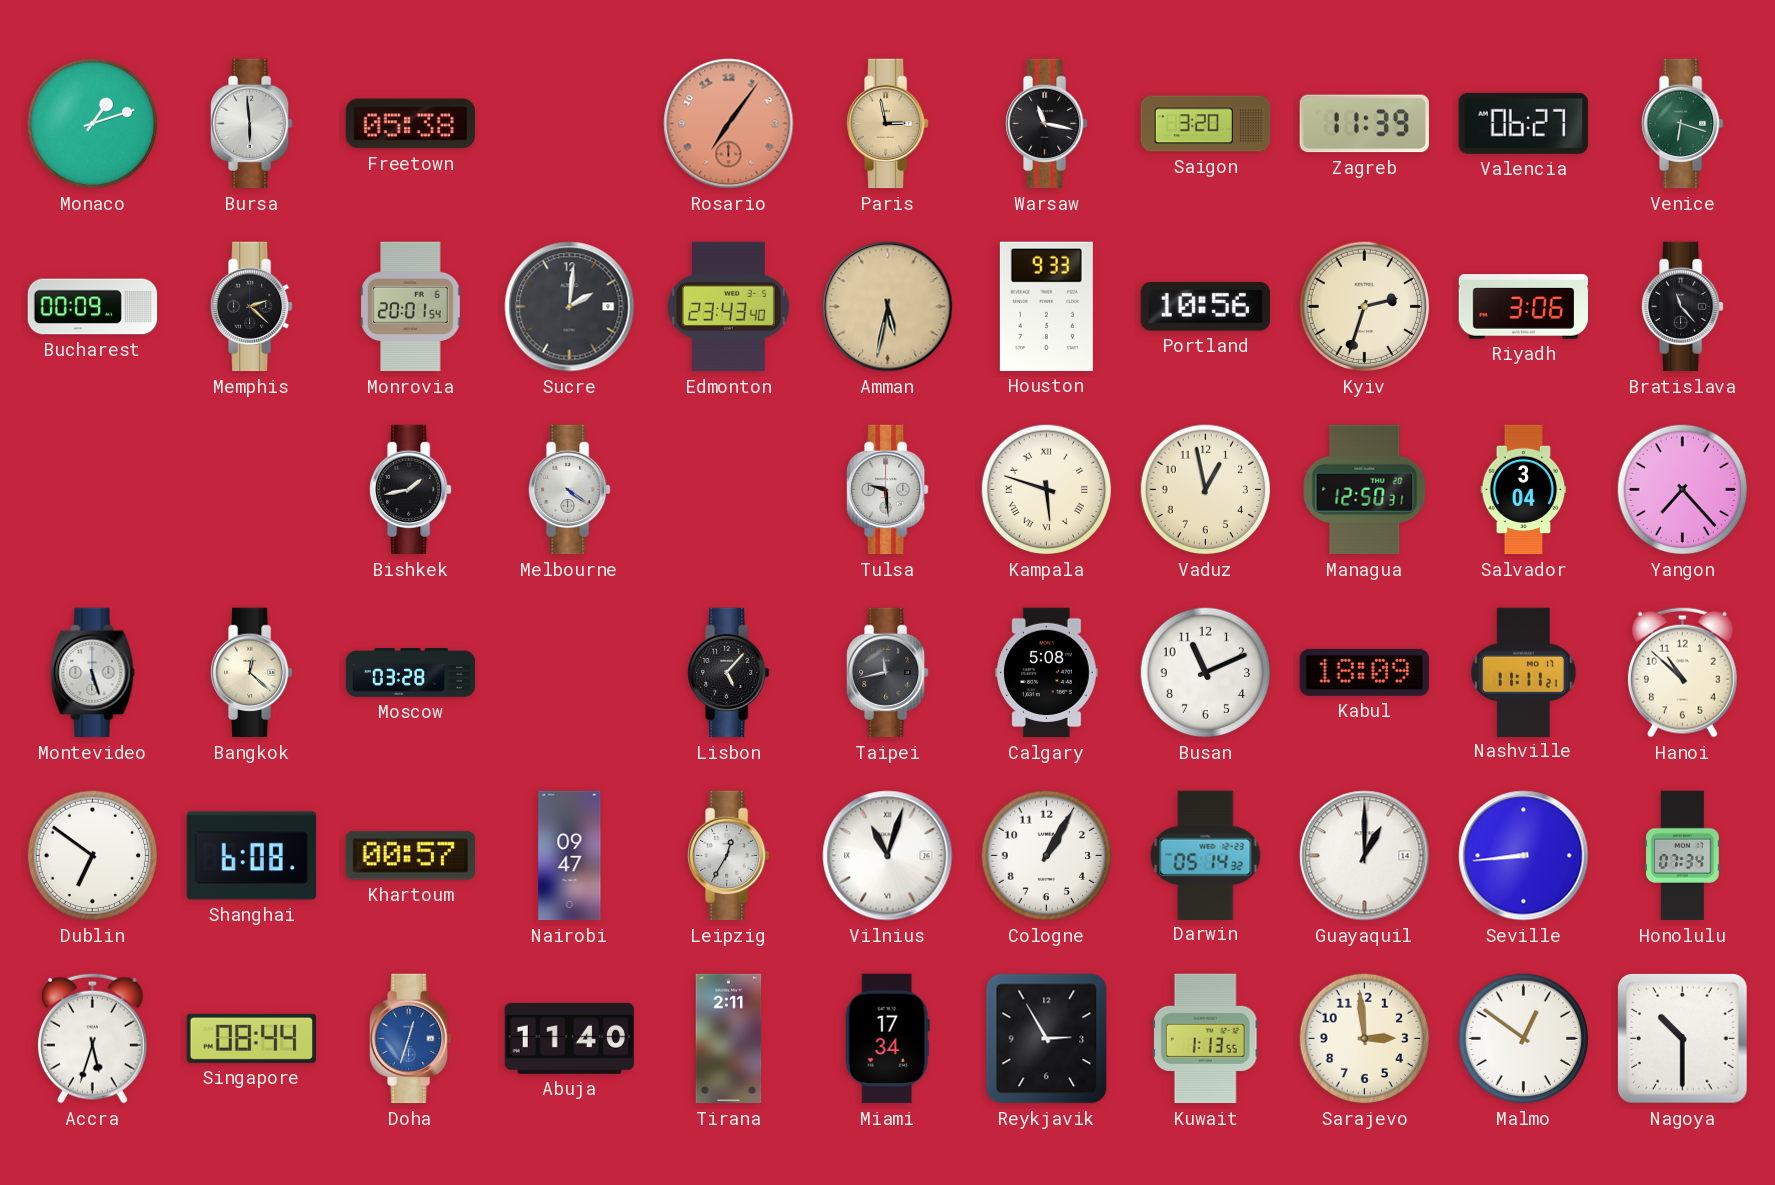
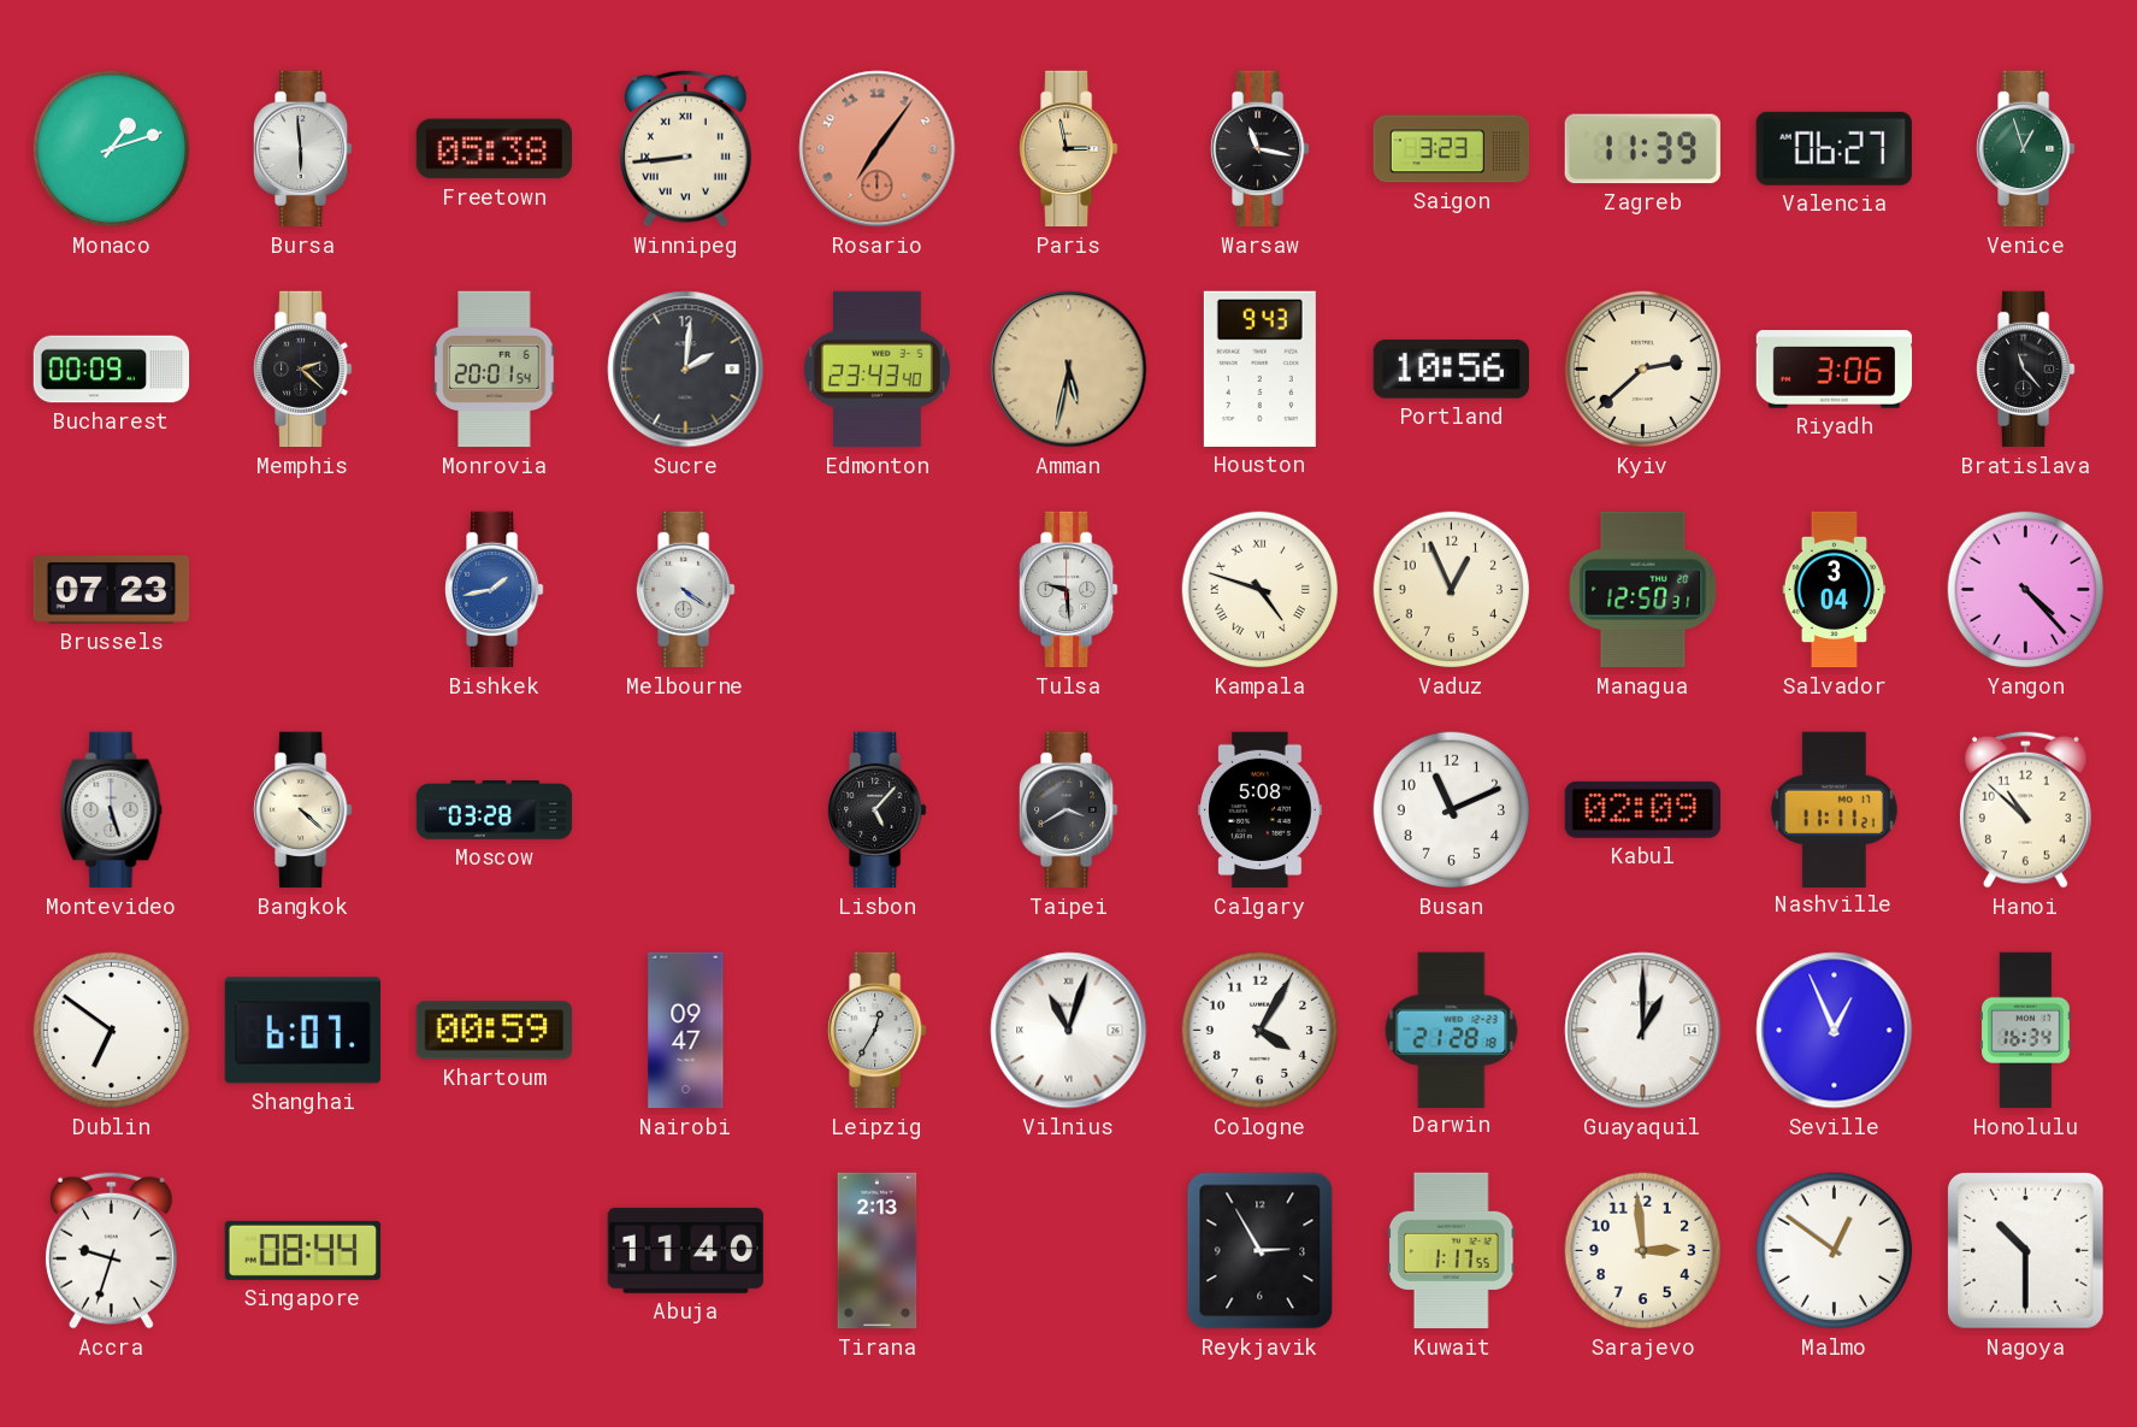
Winnipeg: none -> 8:44 (685, 148)
Saigon: 3:20 -> 3:23 (1452, 149)
Venice: 6:18 -> 12:57 (2026, 149)
Houston: 9:33 -> 9:43 (1259, 368)
Kyiv: 2:33 -> 2:38 (1643, 370)
Brussels: none -> 07:23 (112, 590)
Bishkek dial: black -> blue (495, 590)
Kampala: 5:48 -> 4:48 (1261, 590)
Vaduz: 12:58 -> 12:56 (1452, 590)
Yangon: 7:23 -> 4:23 (2026, 590)
Bangkok: 12:22 -> 4:22 (303, 810)
Taipei: 11:43 -> 3:40 (1069, 810)
Kabul: 18:09 -> 02:09 (1642, 809)
Shanghai: 6:08 -> 6:07 (302, 1031)
Khartoum: 00:57 -> 00:59 (494, 1031)
Cologne: 1:05 -> 4:05 (1261, 1031)
Darwin: 05:14 -> 21:28 (1452, 1030)
Seville: 8:44 -> 12:56 (1835, 1031)
Honolulu: 07:34 -> 16:34 (2026, 1031)
Accra: 5:33 -> 9:33 (111, 1250)
Doha: 12:33 -> none (411, 1039)
Tirana: 2:11 -> 2:13 (878, 1251)
Miami: 17:34 -> none (887, 1039)
Kuwait: 1:13 -> 1:17 (1451, 1251)
